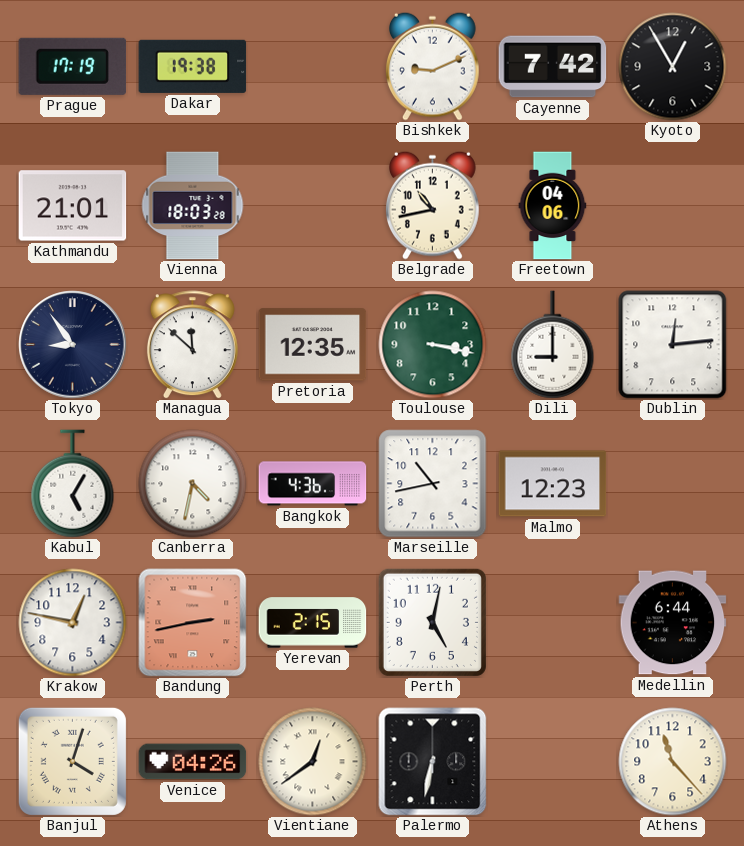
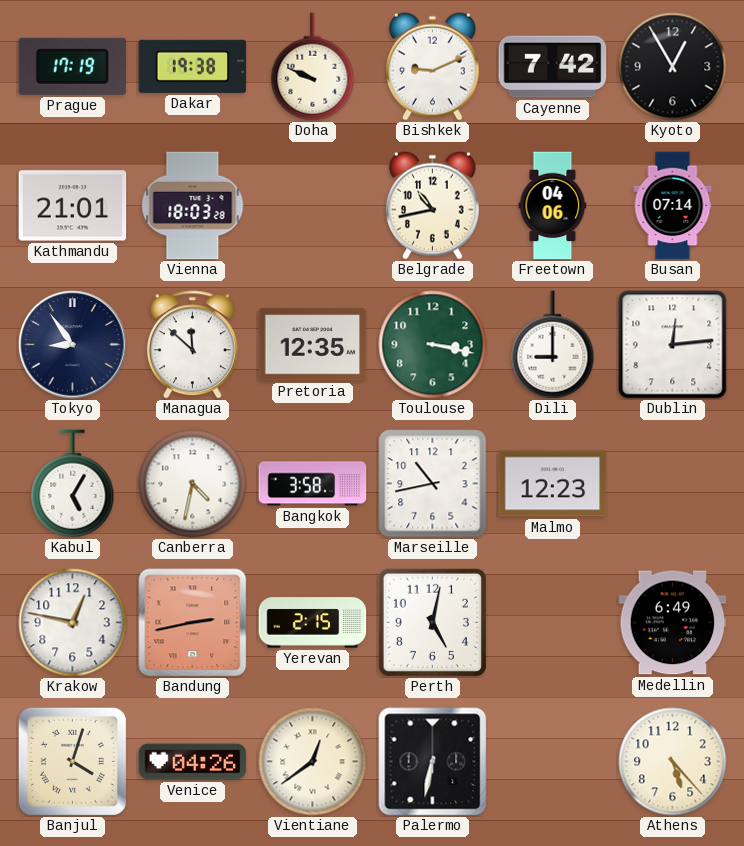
Doha: none -> 9:49 (313, 67)
Busan: none -> 07:14 (673, 206)
Bangkok: 4:36 -> 3:58 (313, 484)
Medellin: 6:44 -> 6:49 (673, 623)
Athens: 11:23 -> 5:23 (673, 762)
